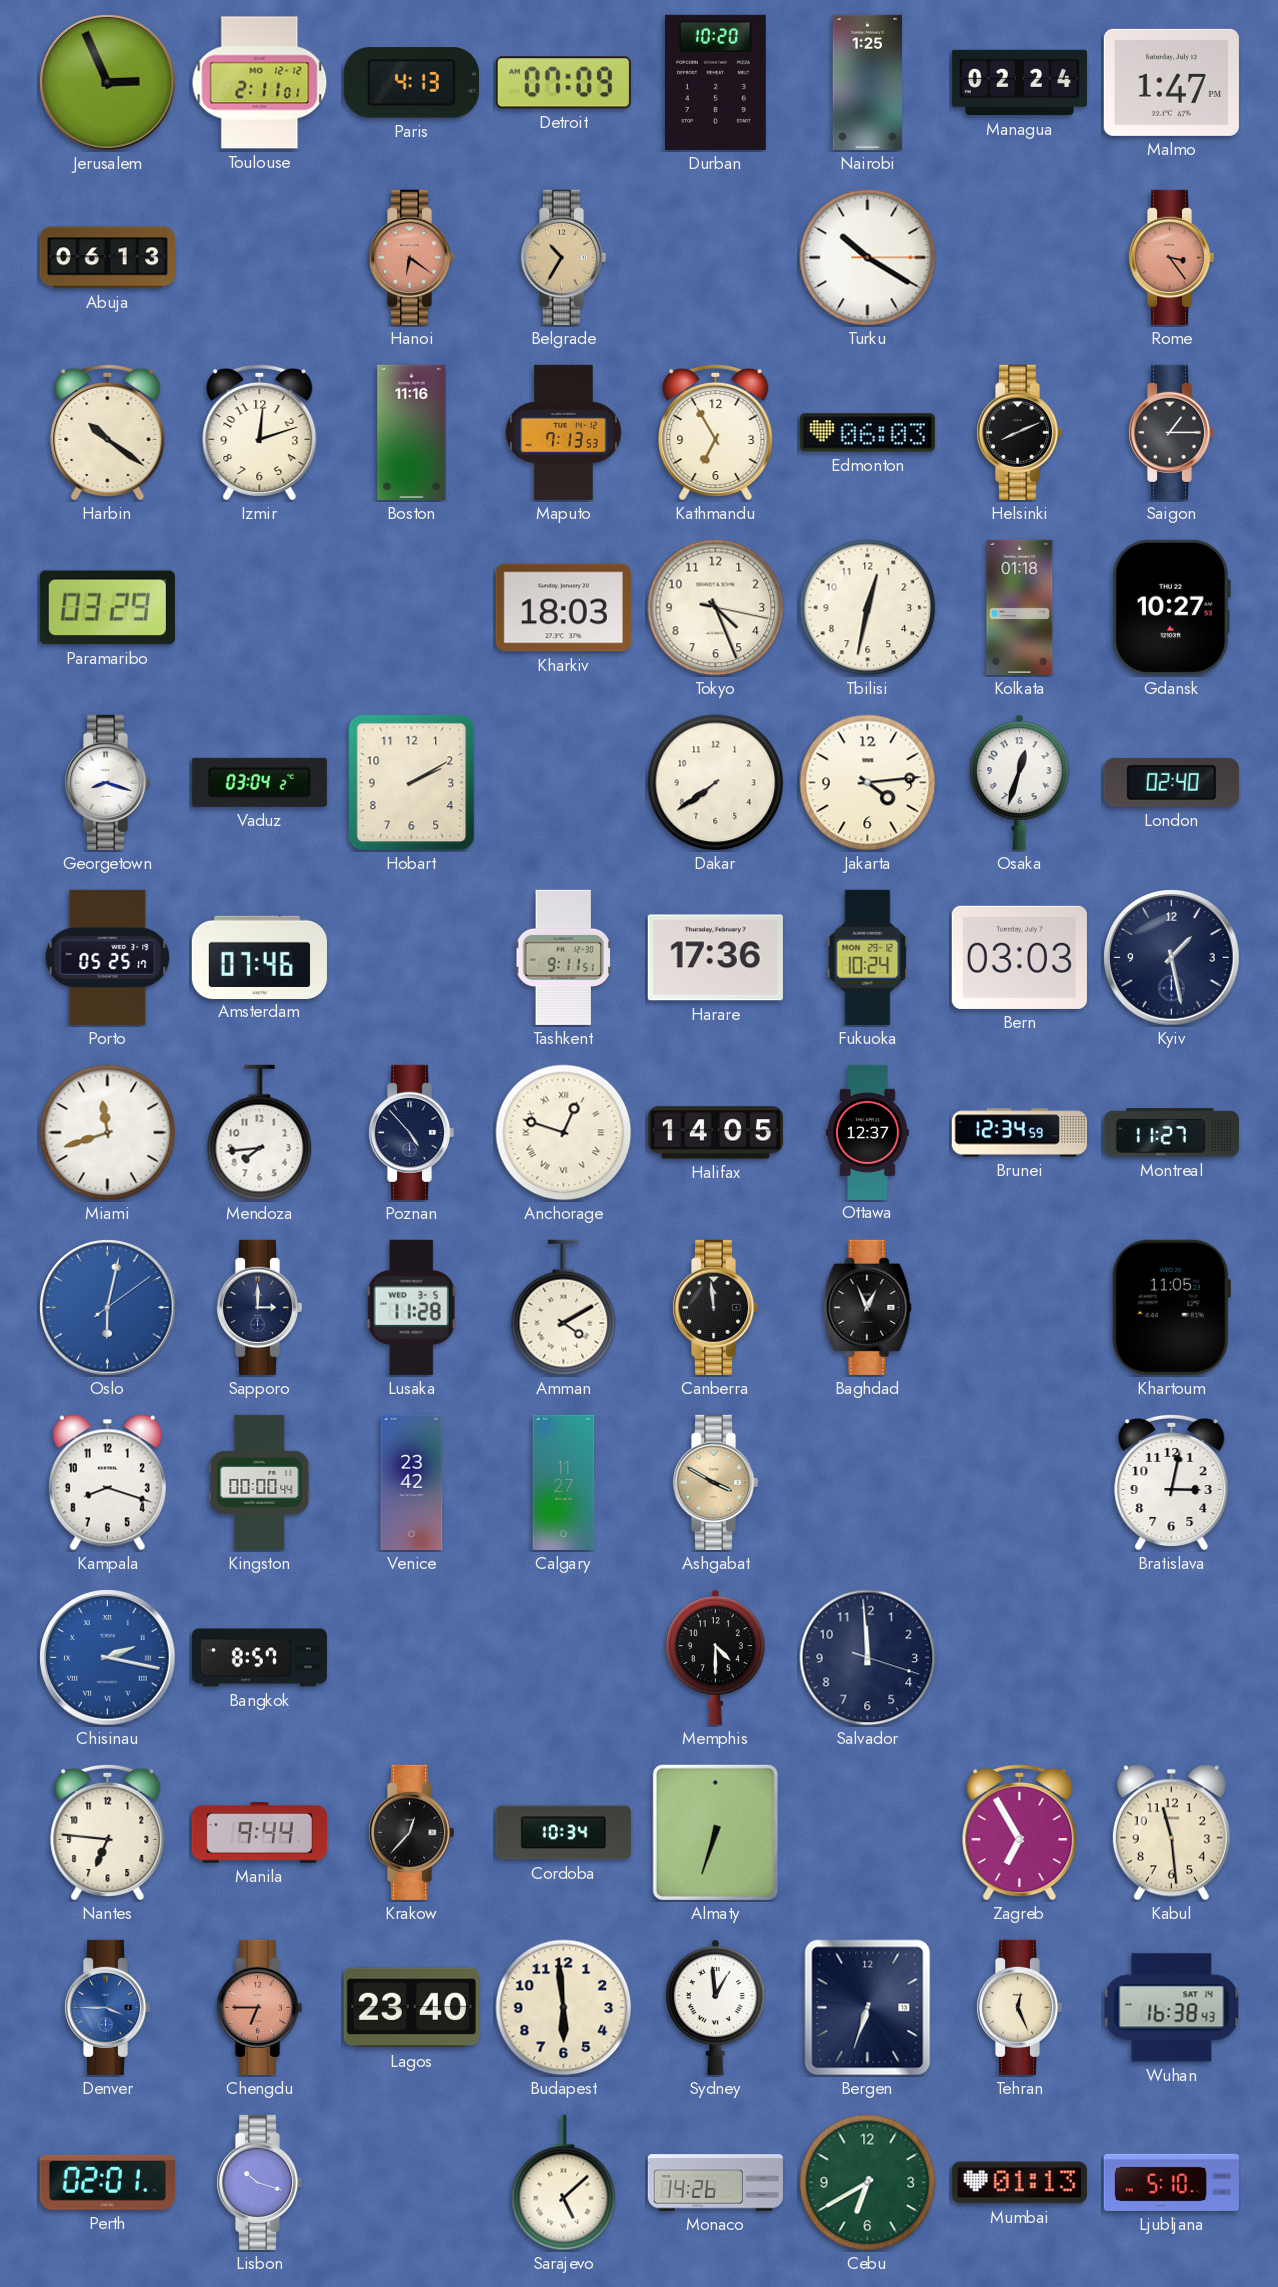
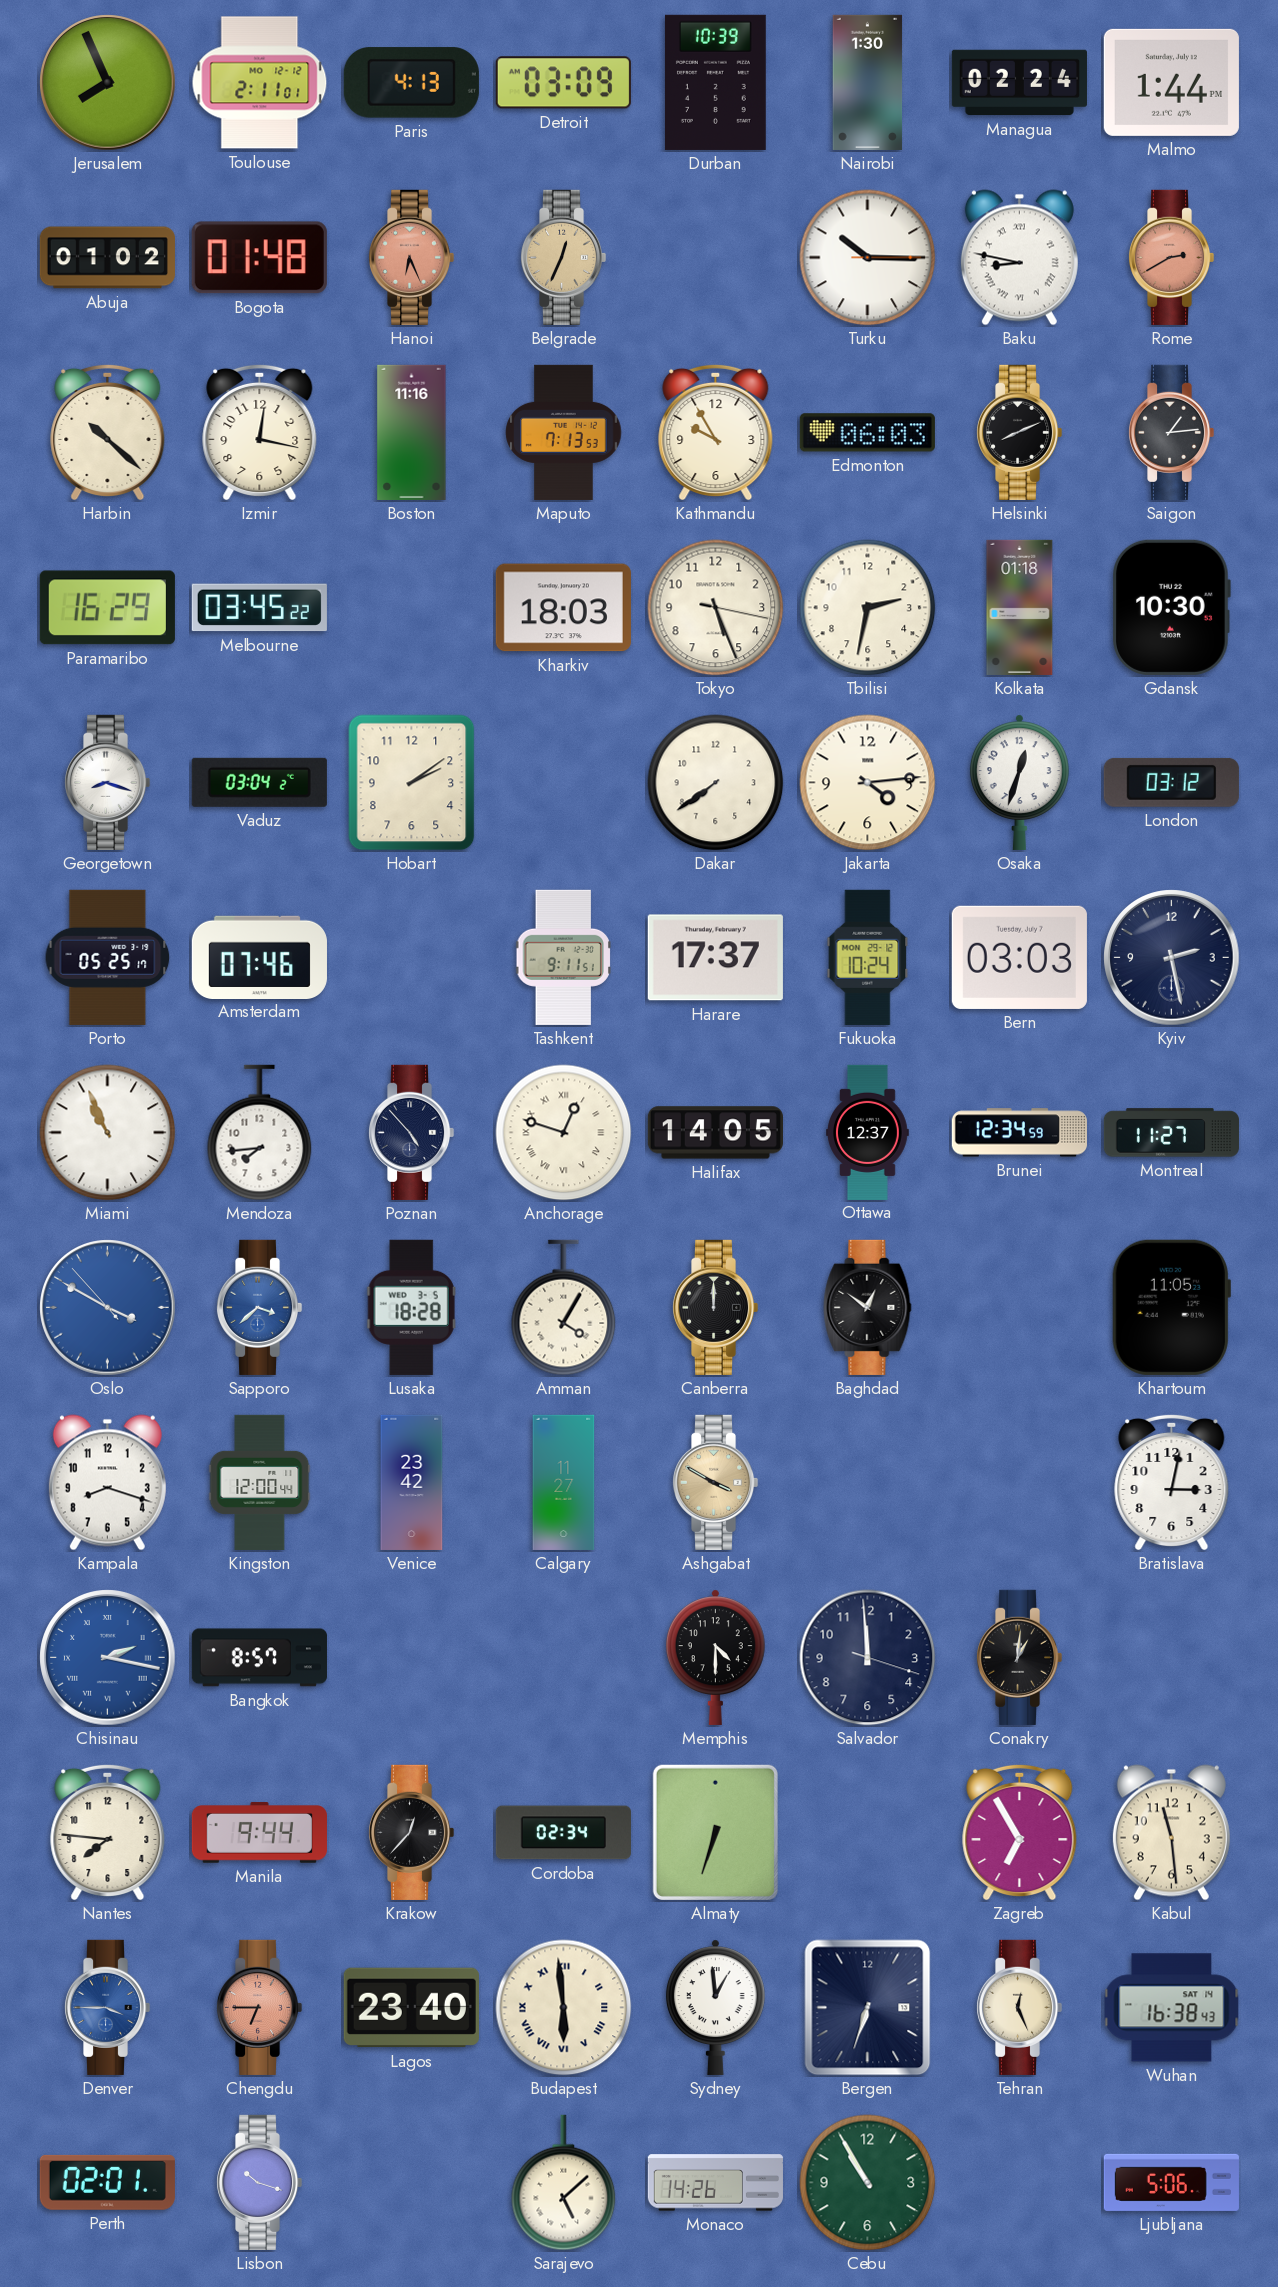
Jerusalem: 2:56 -> 7:56 (108, 83)
Detroit: 07:09 -> 03:09 (563, 83)
Durban: 10:20 -> 10:39 (715, 82)
Nairobi: 1:25 -> 1:30 (868, 82)
Malmo: 1:47 -> 1:44 (1171, 82)
Abuja: 06:13 -> 01:02 (107, 258)
Bogota: none -> 01:48 (259, 258)
Hanoi: 6:21 -> 6:26 (411, 257)
Belgrade: 10:35 -> 12:34 (563, 257)
Turku: 10:20 -> 10:15 (868, 258)
Baku: none -> 8:47 (1019, 258)
Rome: 3:24 -> 2:40 (1171, 257)
Harbin: 10:21 -> 10:22 (108, 432)
Izmir: 12:12 -> 12:17 (260, 432)
Kathmandu: 6:55 -> 9:55 (716, 432)
Saigon: 1:15 -> 1:14 (1171, 432)
Paramaribo: 03:29 -> 16:29 (107, 608)
Melbourne: none -> 03:45 (259, 608)
Tokyo: 4:26 -> 5:26 (716, 608)
Tbilisi: 12:32 -> 2:32 (868, 608)
Gdansk: 10:27 -> 10:30 (1171, 607)
Hobart: 2:10 -> 2:09 (412, 783)
London: 02:40 -> 03:12 (1171, 782)
Harare: 17:36 -> 17:37 (715, 958)
Kyiv: 1:28 -> 2:28 (1172, 958)
Miami: 11:42 -> 10:56 (108, 1133)
Oslo: 6:02 -> 3:49 (108, 1308)
Sapporo: 3:00 -> 3:38 (259, 1307)
Sapporo dial: navy -> blue (259, 1307)
Lusaka: 11:28 -> 18:28 (411, 1307)
Amman: 4:10 -> 4:05 (564, 1308)
Canberra: 11:59 -> 12:00 (715, 1307)
Baghdad: 12:56 -> 12:51 (868, 1307)
Kingston: 00:00 -> 12:00 (260, 1482)
Conakry: none -> 1:01 (1019, 1657)
Nantes: 6:46 -> 7:46 (108, 1832)
Cordoba: 10:34 -> 02:34 (563, 1833)
Budapest numerals: Arabic -> Roman (564, 2008)
Cebu: 6:40 -> 10:55 (868, 2183)
Mumbai: 01:13 -> none (1019, 2183)
Ljubljana: 5:10 -> 5:06 (1171, 2182)
